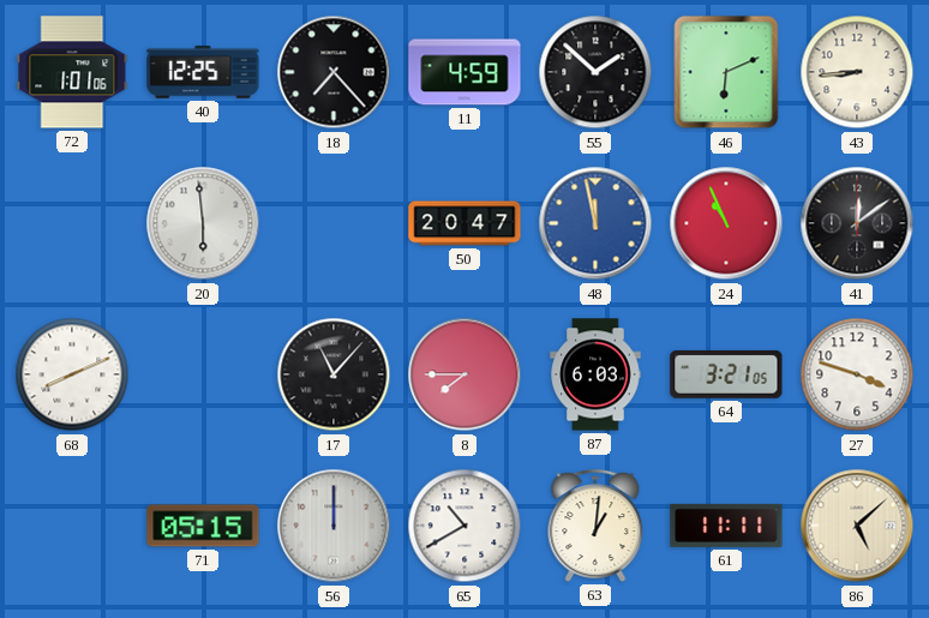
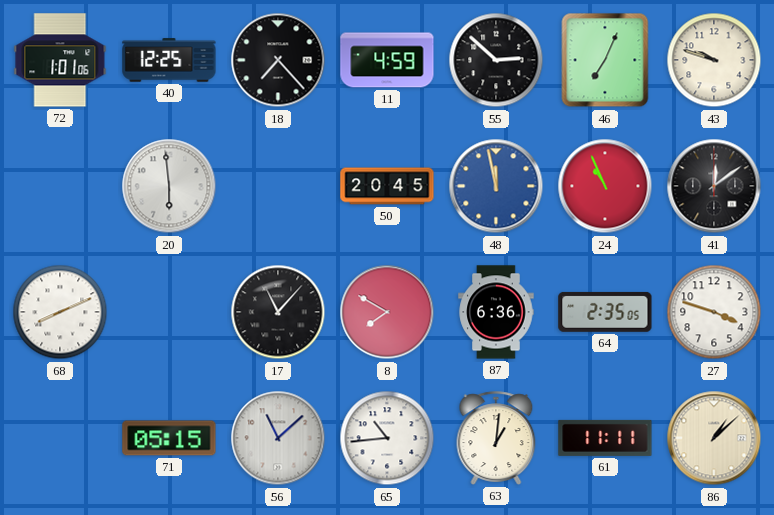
55: 1:52 -> 2:52 (496, 60)
46: 6:11 -> 7:04 (605, 60)
43: 8:44 -> 9:48 (714, 60)
50: 20:47 -> 20:45 (387, 186)
8: 7:45 -> 7:50 (387, 312)
87: 6:03 -> 6:36 (496, 312)
64: 3:21 -> 2:35 (605, 312)
56: 12:00 -> 11:08 (278, 438)
65: 10:40 -> 10:44 (387, 438)
86: 5:08 -> 1:08 (714, 438)
